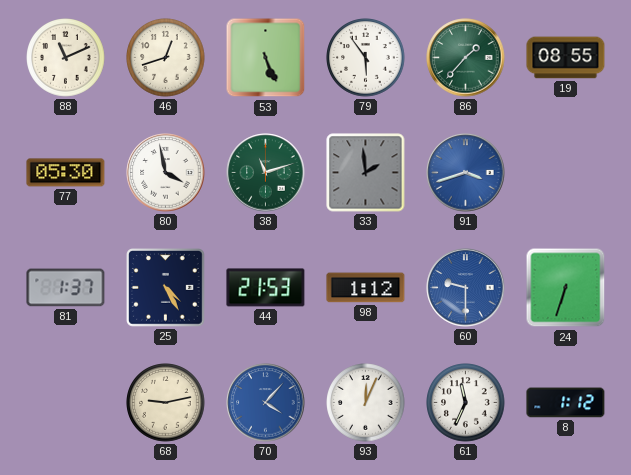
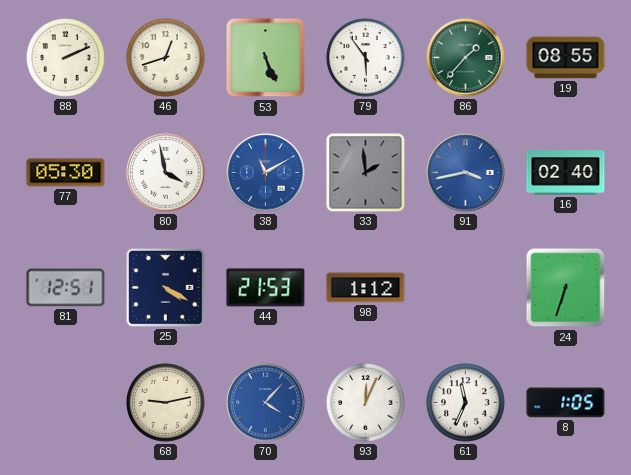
88: 11:11 -> 2:11 (66, 58)
38: 11:12 -> 11:10 (266, 173)
38 dial: green -> blue (266, 173)
91: 3:42 -> 3:43 (466, 173)
16: none -> 02:40 (566, 173)
81: 1:37 -> 12:51 (66, 288)
25: 4:25 -> 4:20 (166, 288)
60: 9:30 -> none (466, 288)
8: 1:12 -> 1:05 (566, 403)
